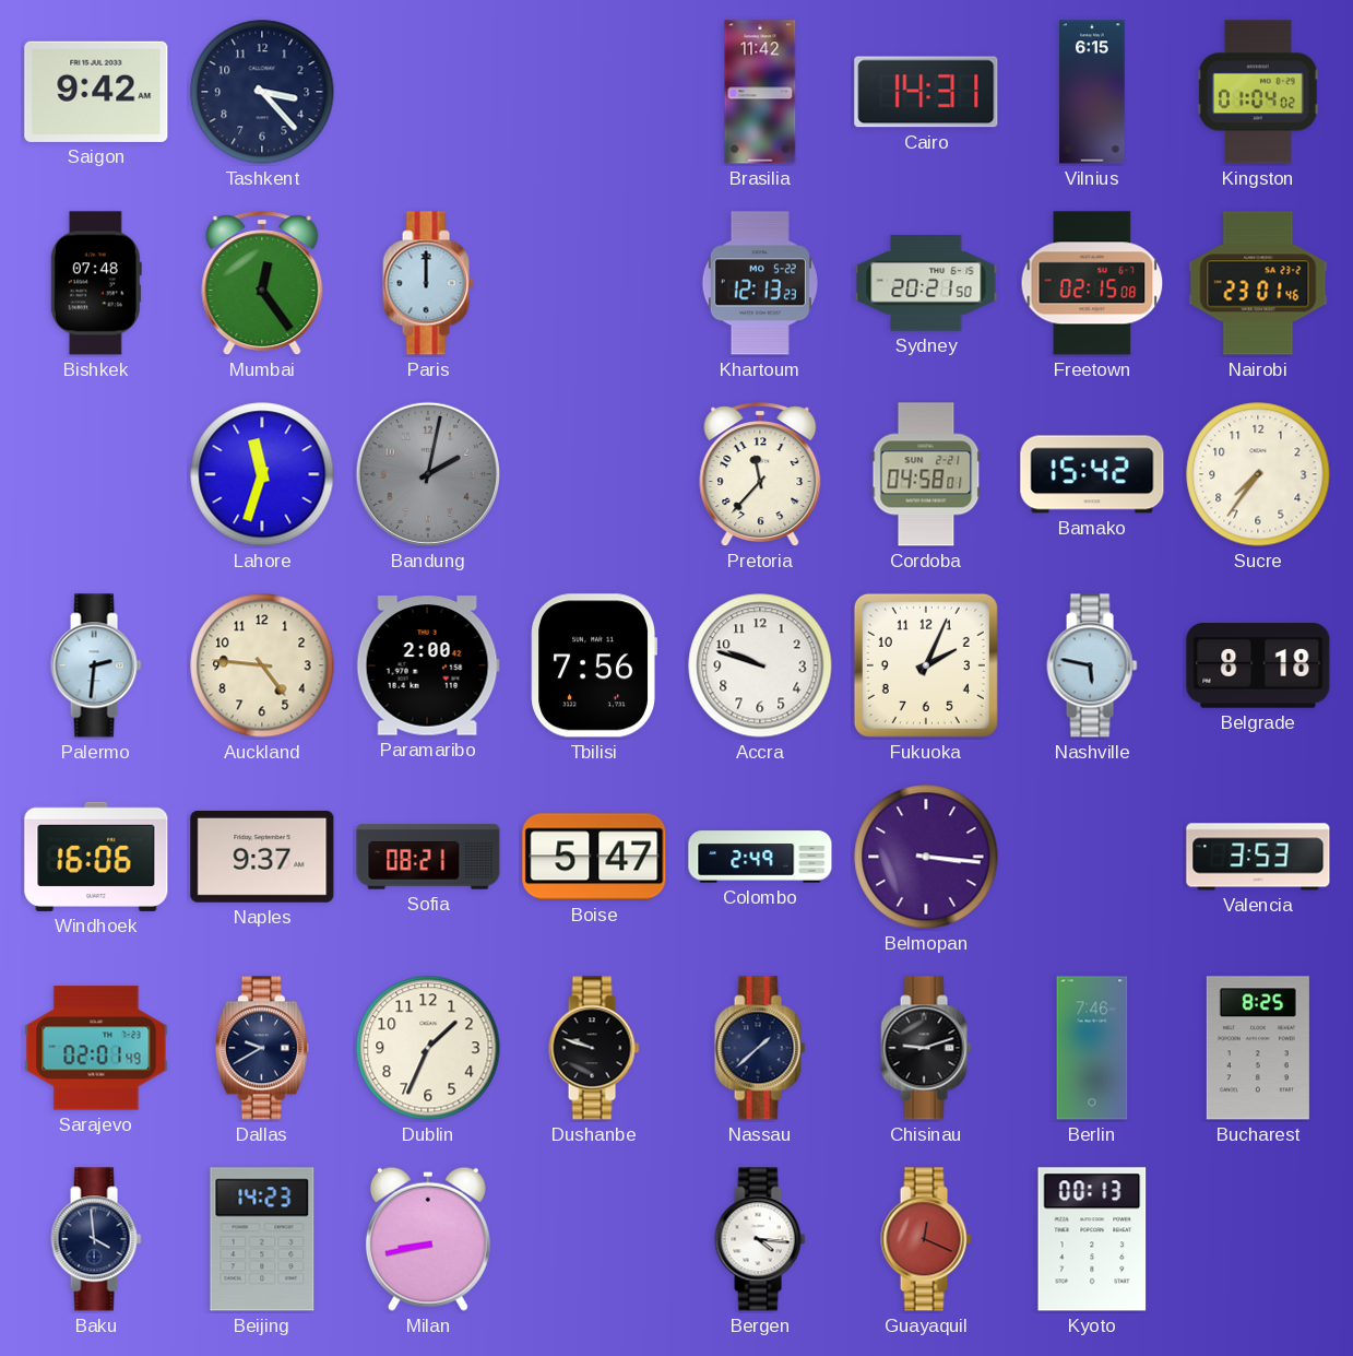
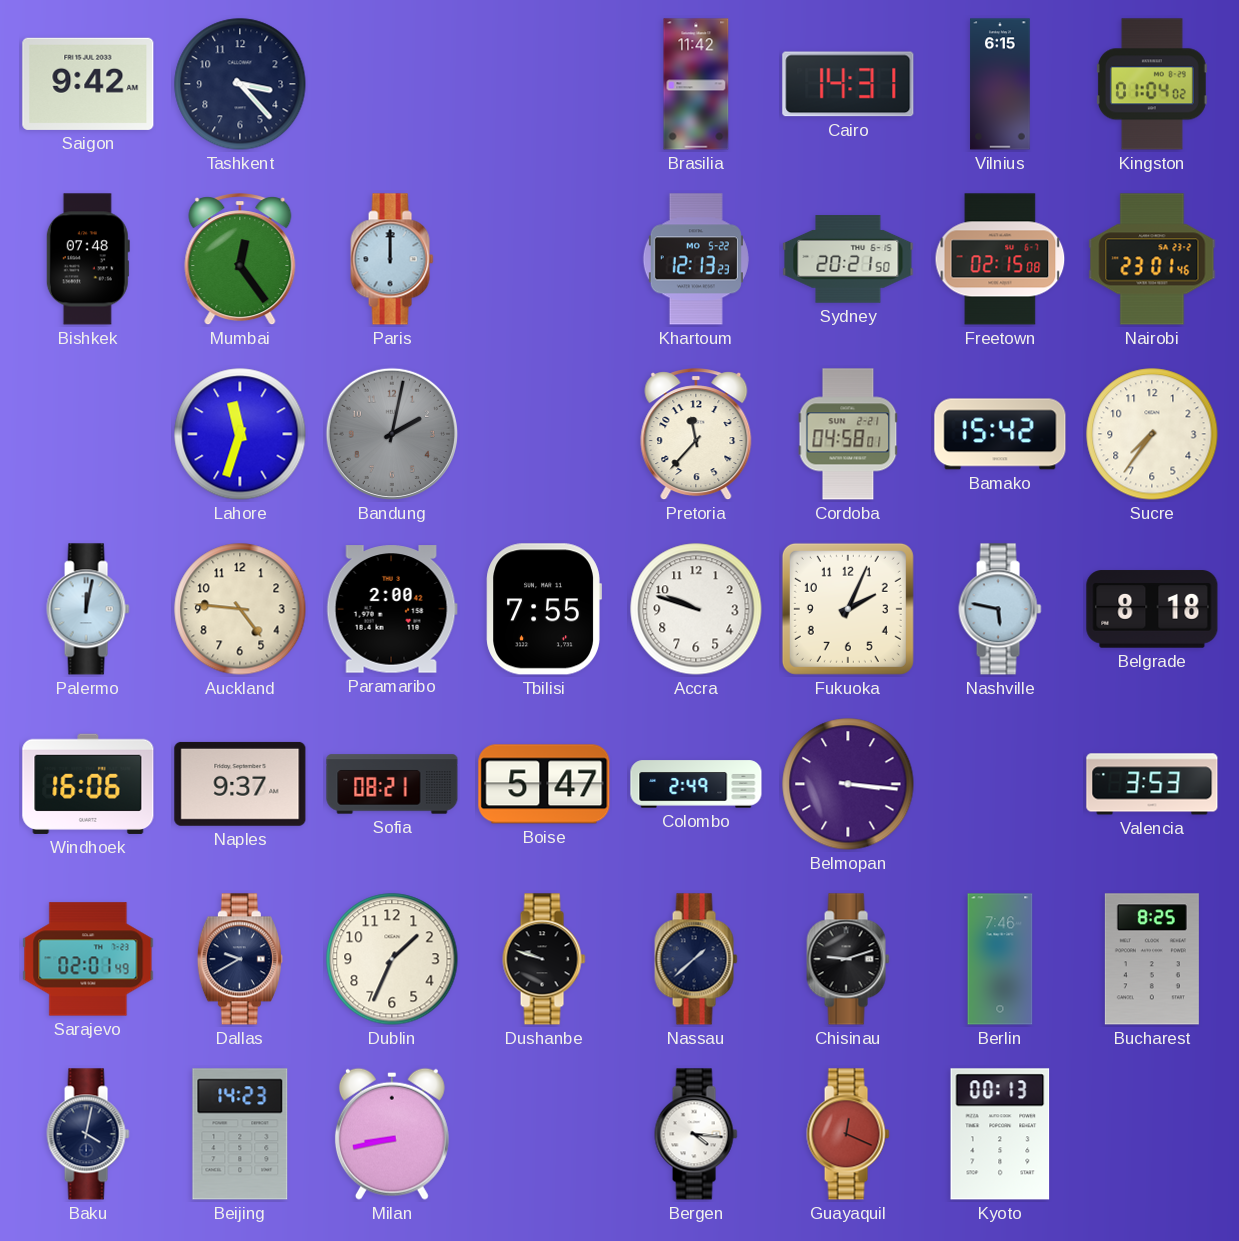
Palermo: 2:31 -> 12:02 (88, 609)
Tbilisi: 7:56 -> 7:55 (544, 609)
Baku: 3:59 -> 4:02 (88, 1134)
